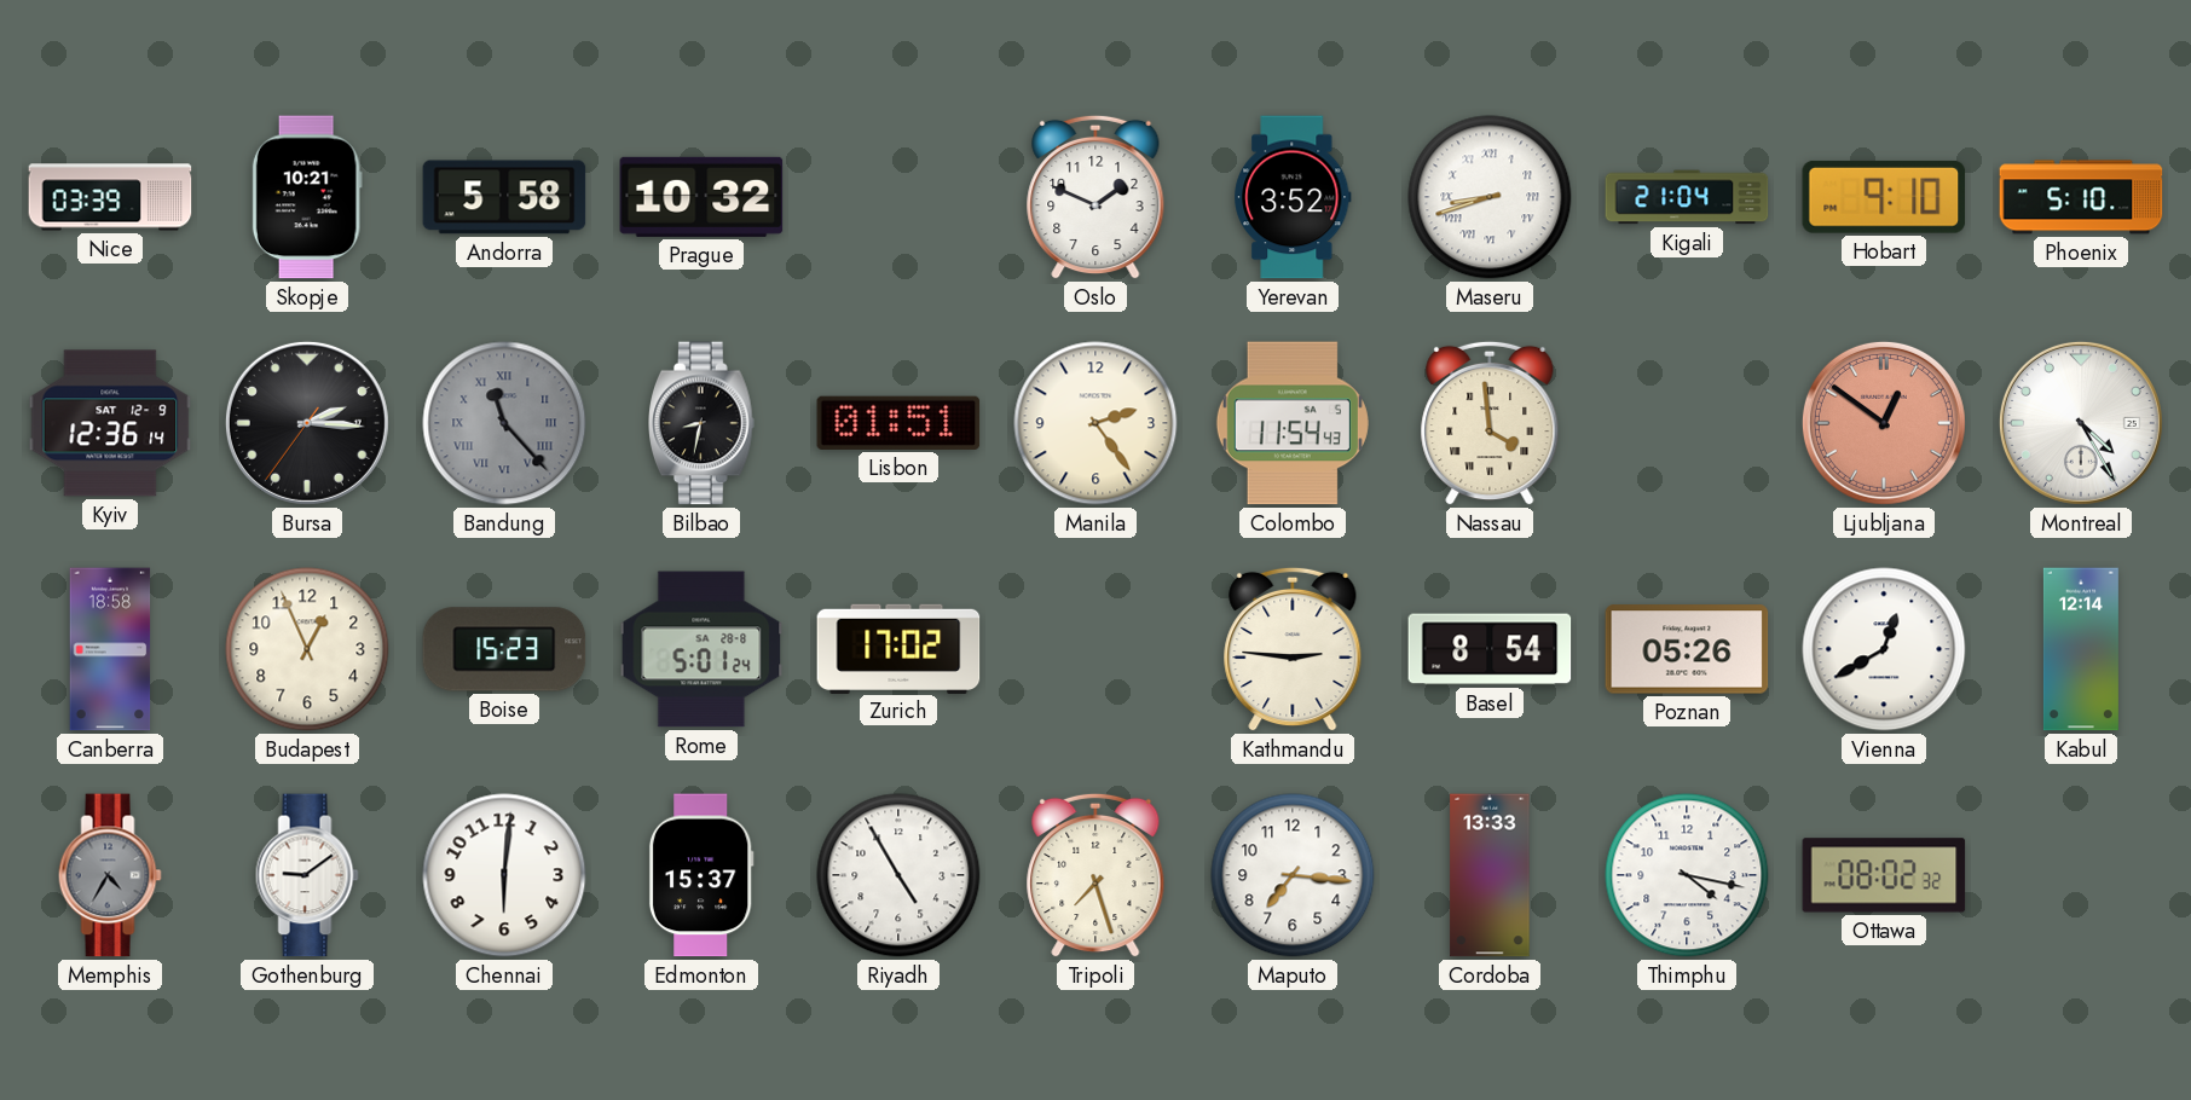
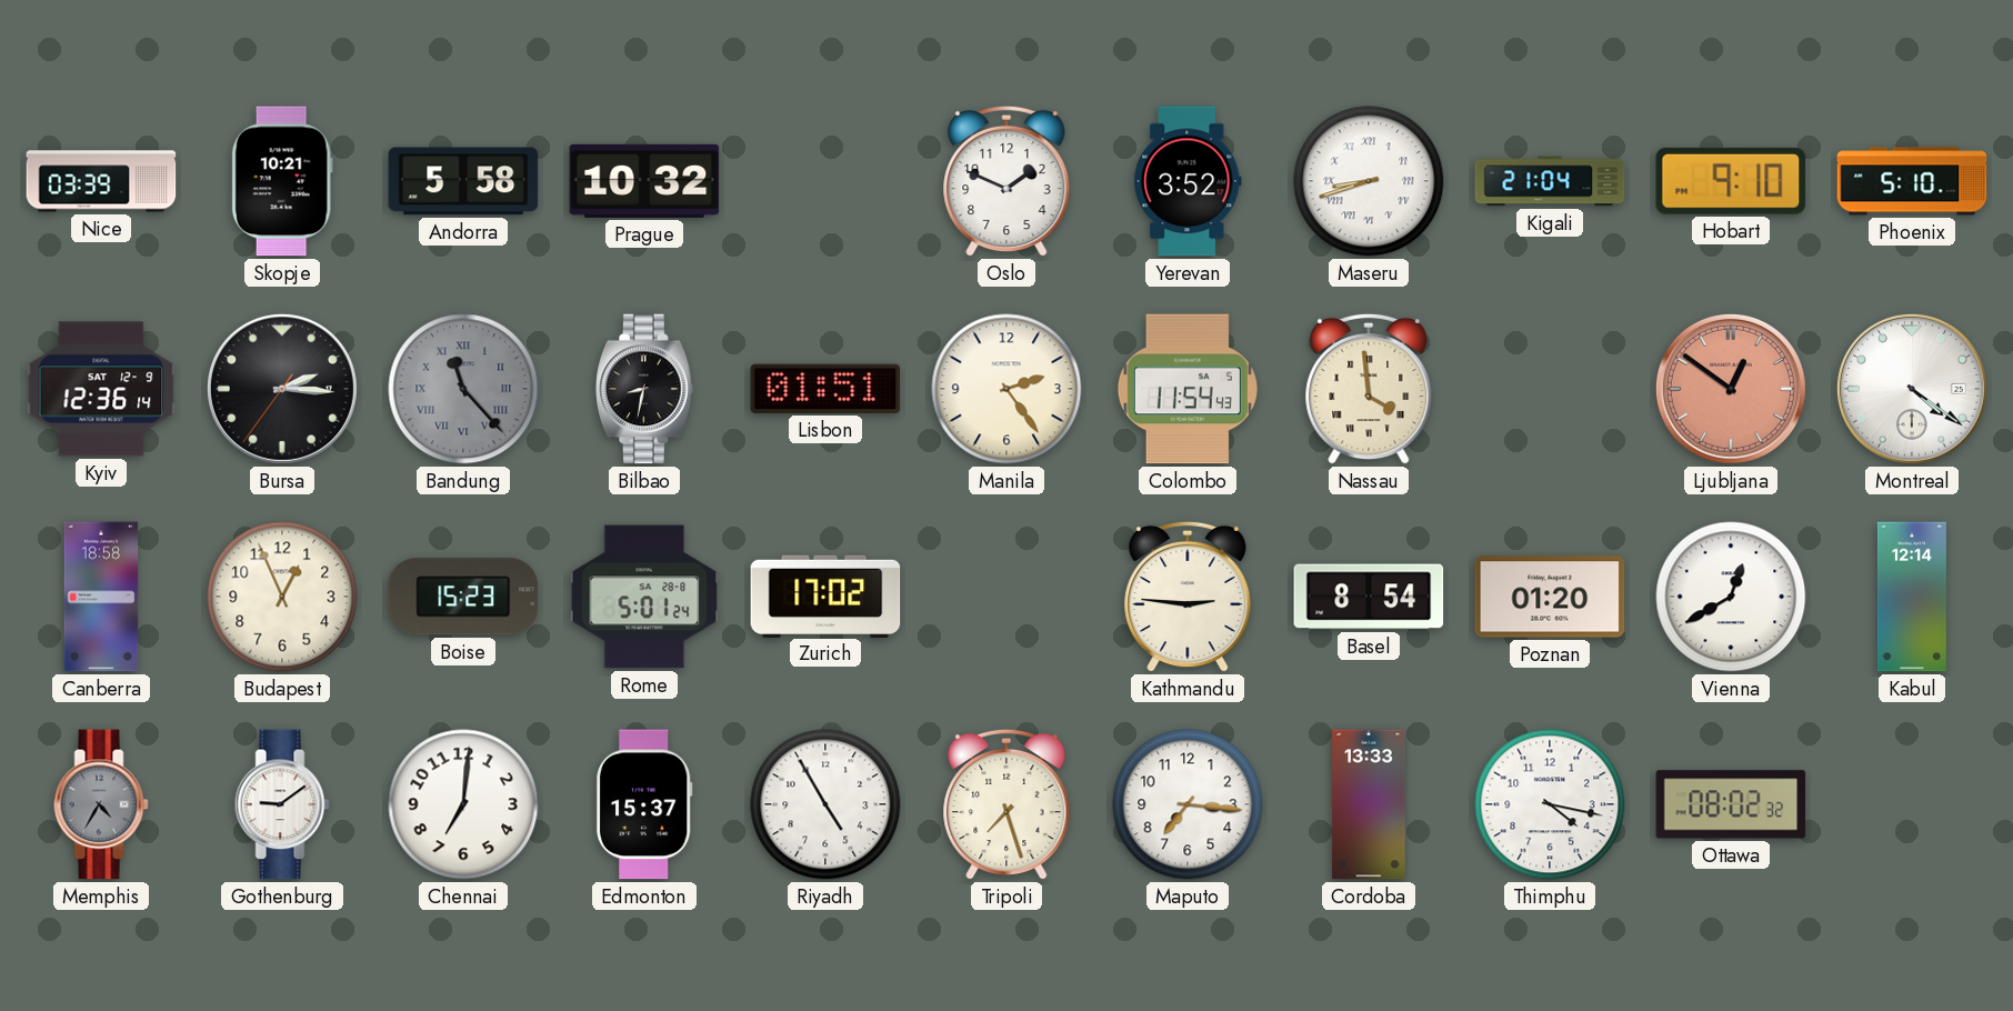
Montreal: 4:25 -> 4:21 (1912, 389)
Poznan: 05:26 -> 01:20 (1550, 597)
Chennai: 6:01 -> 7:01 (463, 804)
